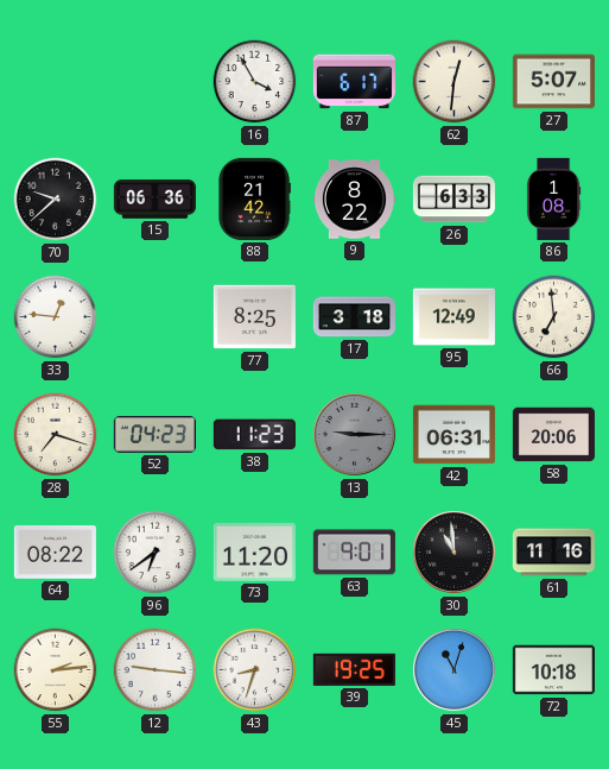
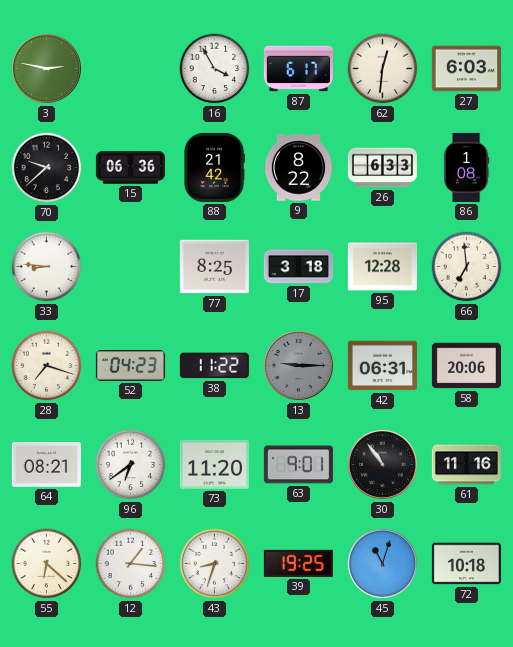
3: none -> 2:47 (46, 68)
27: 5:07 -> 6:03 (466, 69)
33: 12:46 -> 8:46 (47, 267)
95: 12:49 -> 12:28 (382, 267)
38: 11:23 -> 11:22 (214, 366)
64: 08:22 -> 08:21 (46, 465)
30: 10:59 -> 10:54 (382, 464)
55: 2:14 -> 6:22 (47, 564)
12: 9:16 -> 1:16 (131, 564)
